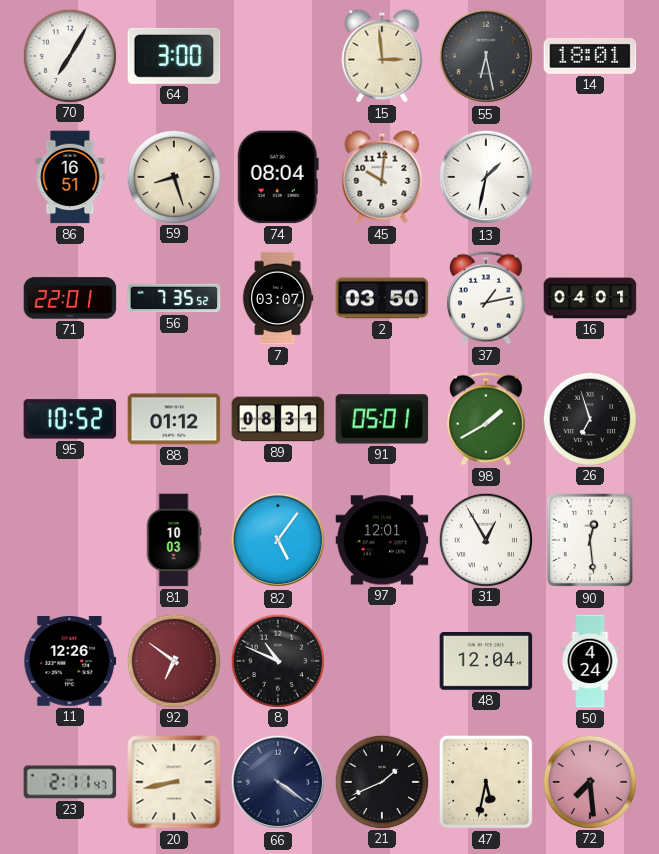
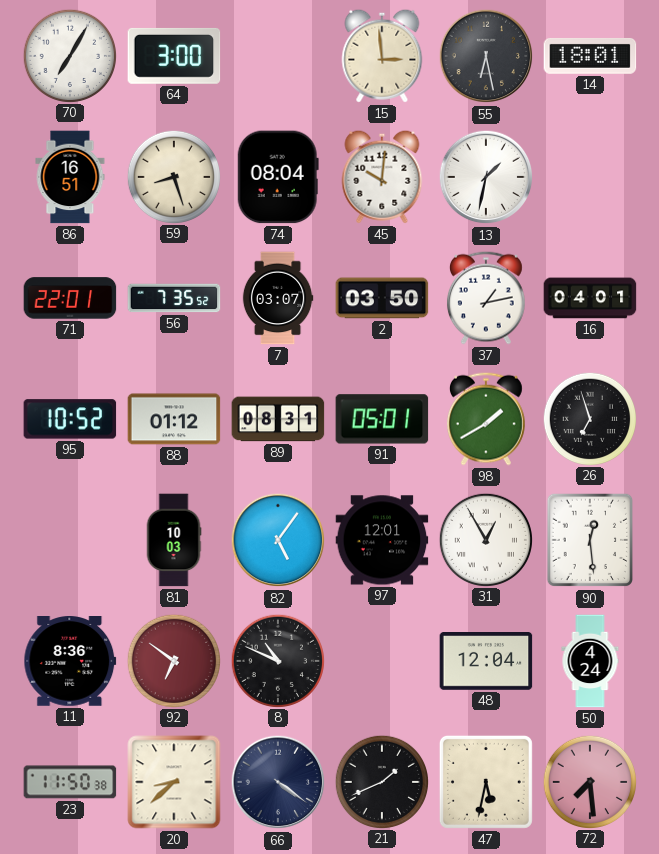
11: 12:26 -> 8:36 (70, 662)
23: 2:11 -> 11:50 (70, 782)
20: 8:43 -> 8:38 (174, 782)
